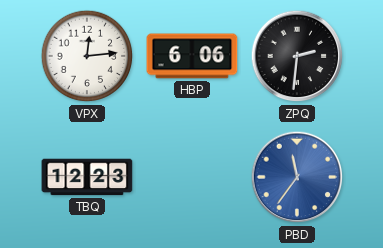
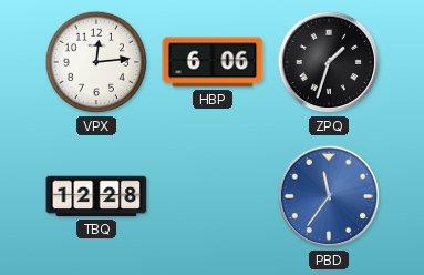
ZPQ: 2:31 -> 1:33 (329, 62)
TBQ: 12:23 -> 12:28 (96, 196)
